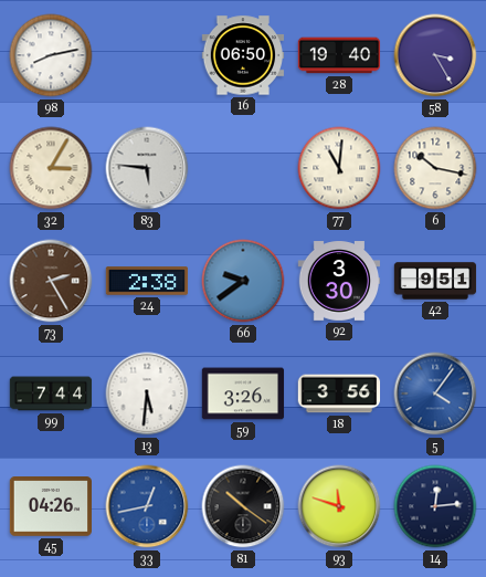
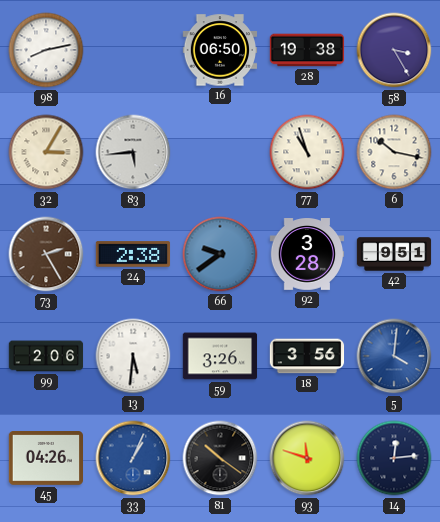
28: 19:40 -> 19:38 (307, 50)
83: 5:46 -> 5:44 (133, 152)
77: 11:01 -> 10:57 (307, 152)
92: 3:30 -> 3:28 (307, 254)
99: 7:44 -> 2:06 (46, 356)
5: 4:06 -> 4:01 (394, 356)
33: 12:43 -> 1:04 (133, 458)
